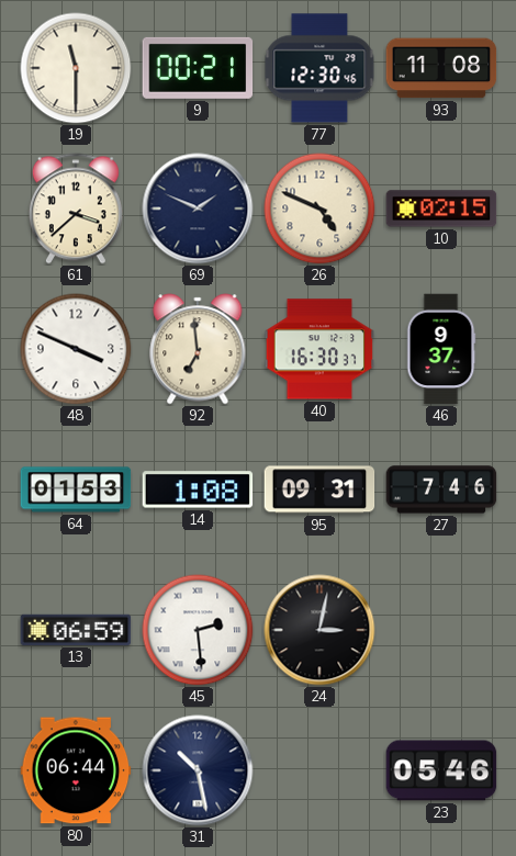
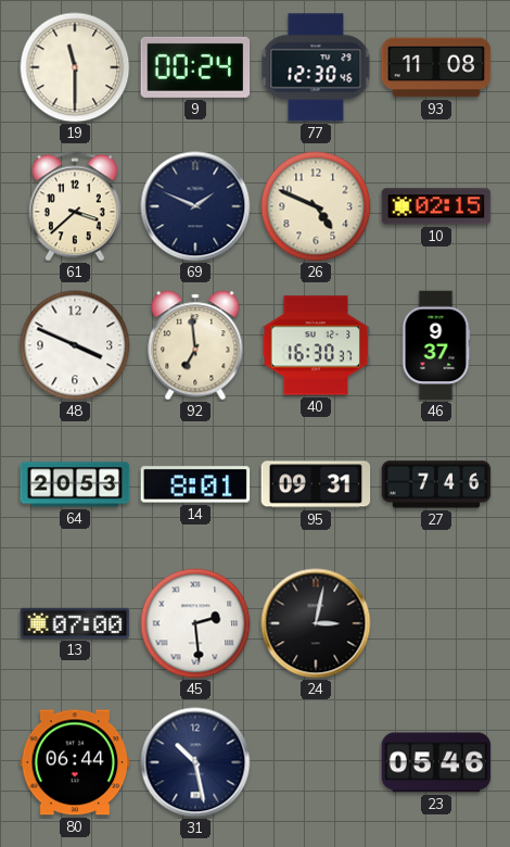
9: 00:21 -> 00:24 (195, 67)
64: 01:53 -> 20:53 (75, 484)
14: 1:08 -> 8:01 (195, 484)
13: 06:59 -> 07:00 (75, 623)
